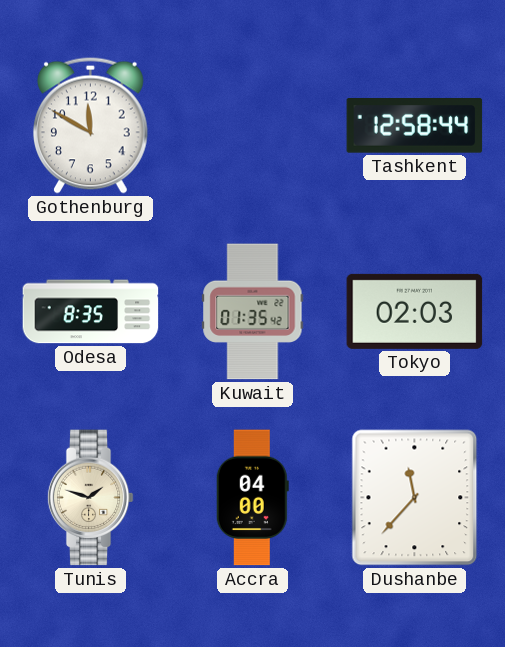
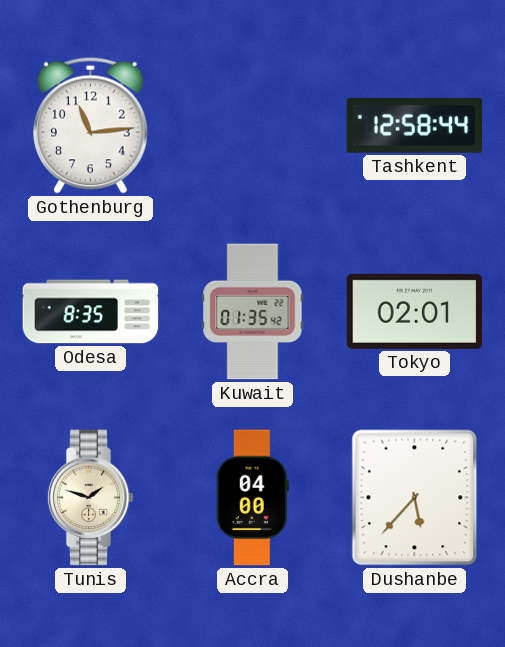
Gothenburg: 11:50 -> 11:14 (90, 125)
Tokyo: 02:03 -> 02:01 (415, 311)
Dushanbe: 11:37 -> 5:37 (415, 498)
